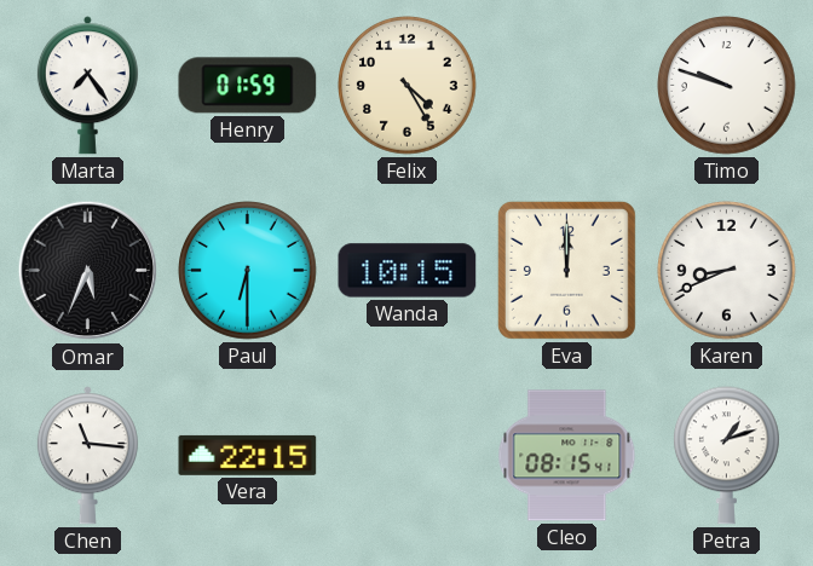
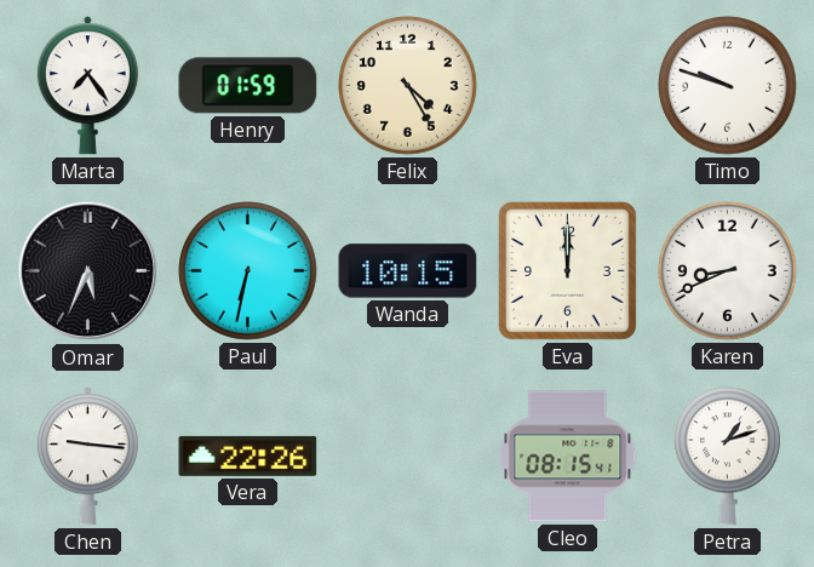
Paul: 6:30 -> 6:32 (248, 271)
Chen: 11:16 -> 9:16 (87, 457)
Vera: 22:15 -> 22:26 (248, 456)
